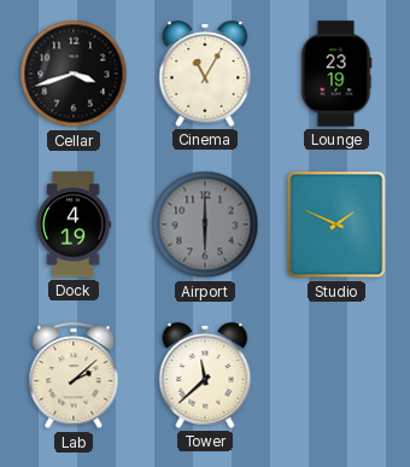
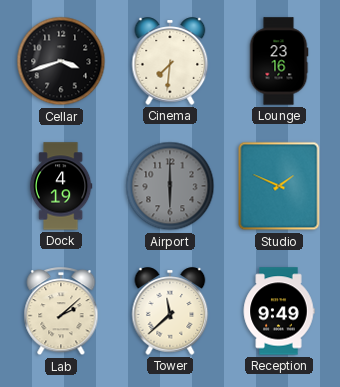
Cinema: 11:05 -> 7:31 (170, 61)
Lounge: 23:19 -> 23:16 (279, 61)
Reception: none -> 9:49 (279, 311)
